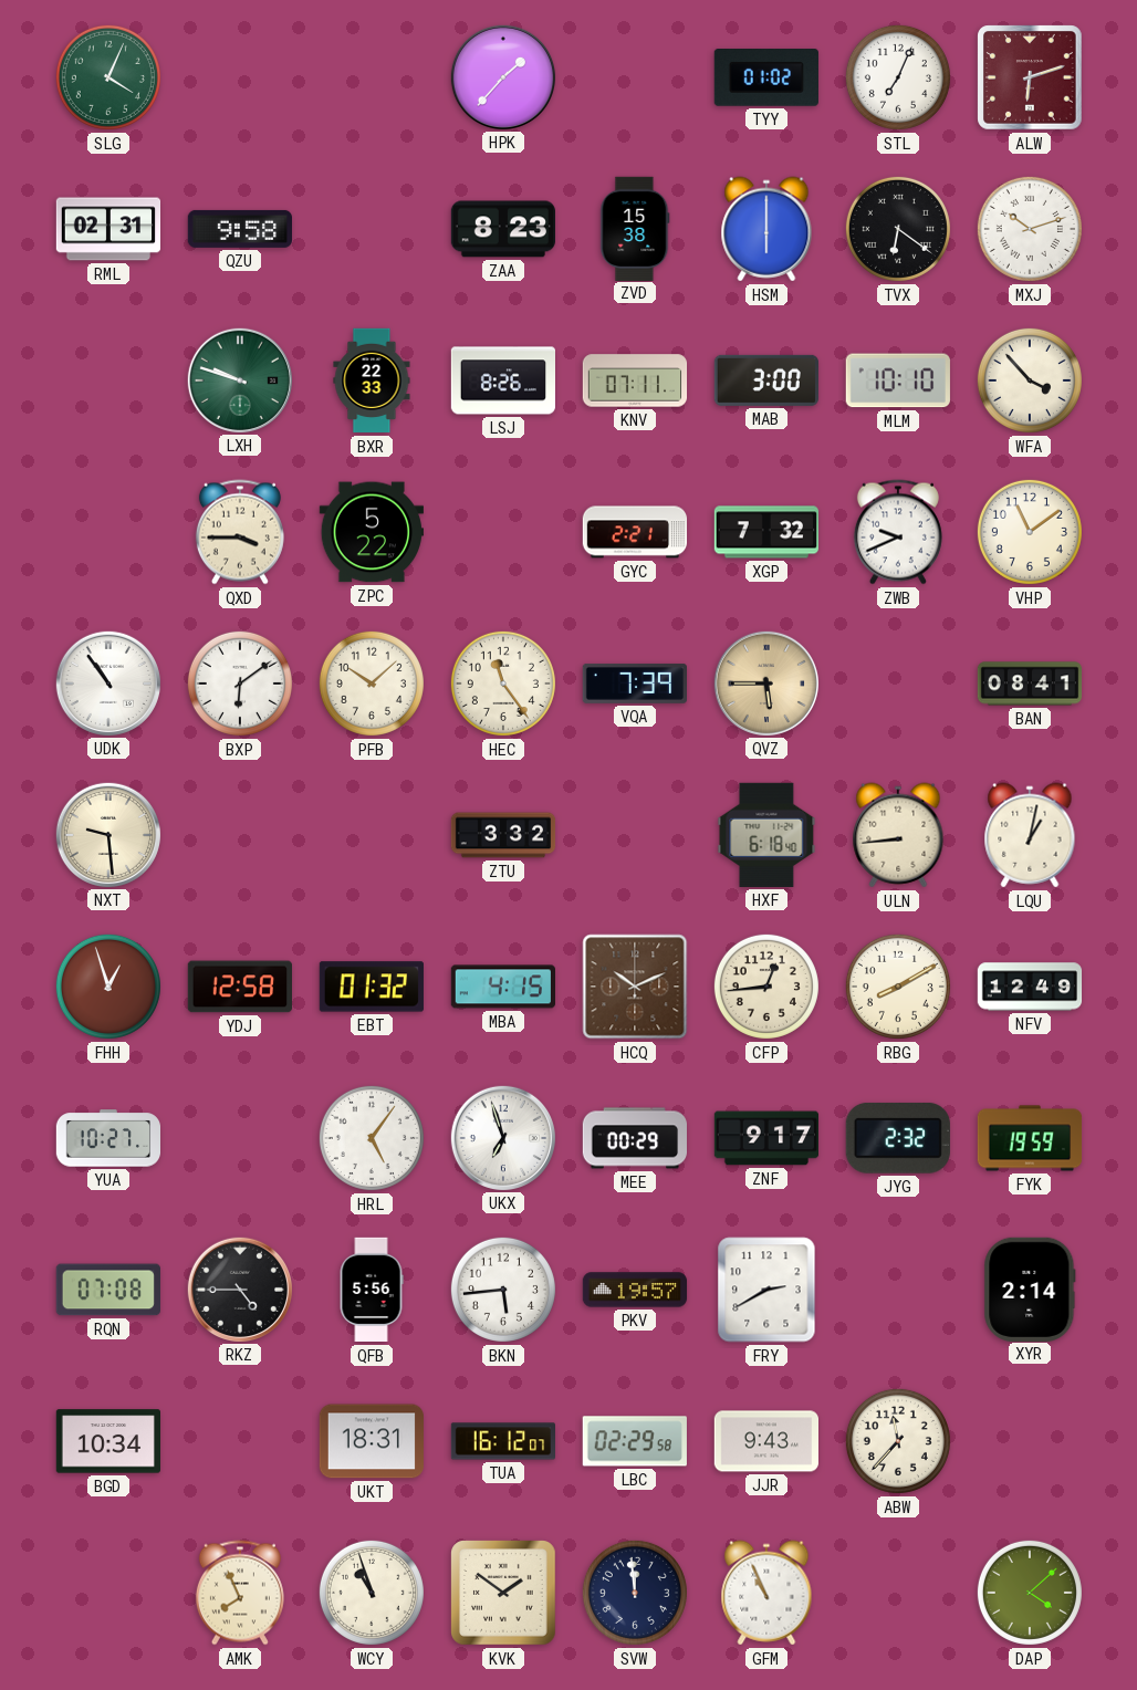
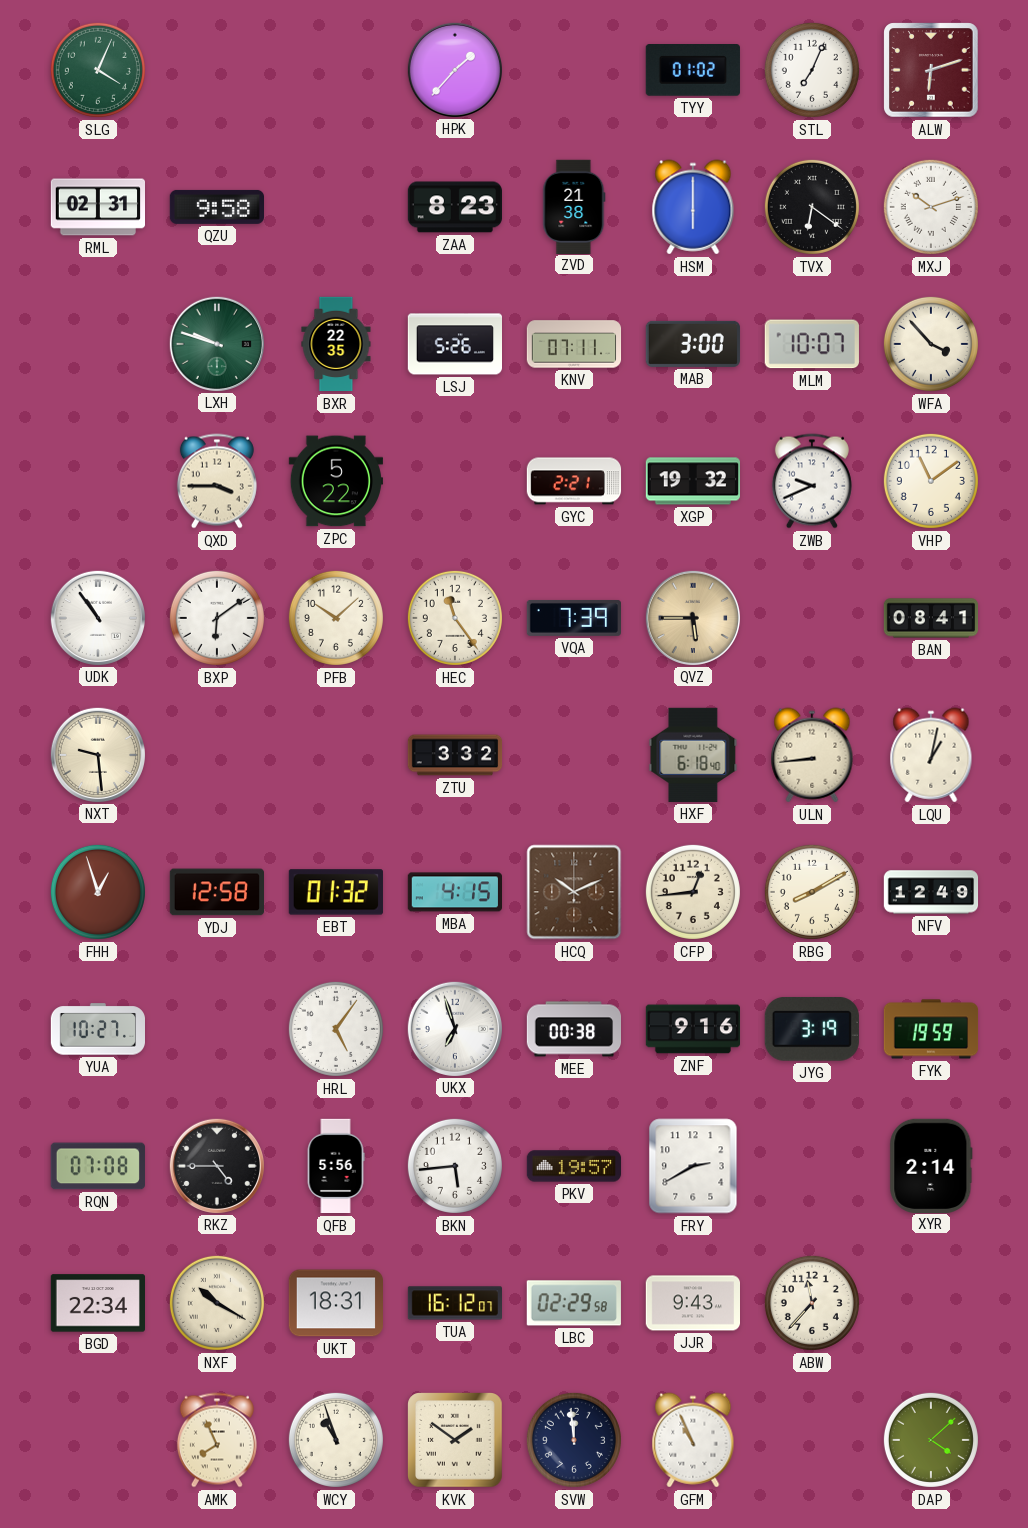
ZVD: 15:38 -> 21:38 (574, 206)
BXR: 22:33 -> 22:35 (336, 344)
LSJ: 8:26 -> 5:26 (454, 344)
MLM: 10:10 -> 10:07 (812, 344)
XGP: 7:32 -> 19:32 (692, 481)
MEE: 00:29 -> 00:38 (574, 1029)
ZNF: 9:17 -> 9:16 (693, 1029)
JYG: 2:32 -> 3:19 (812, 1029)
BGD: 10:34 -> 22:34 (97, 1303)
NXF: none -> 10:20 (217, 1303)
